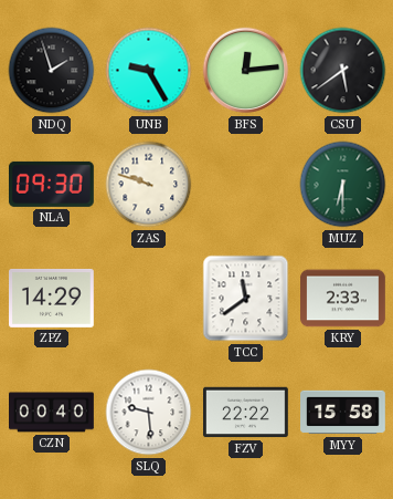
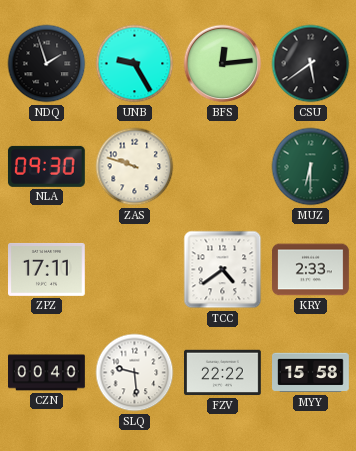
ZPZ: 14:29 -> 17:11 (47, 269)
TCC: 11:39 -> 4:39 (223, 270)
